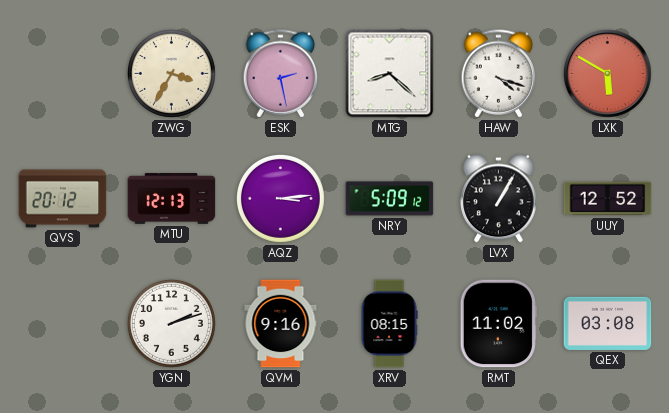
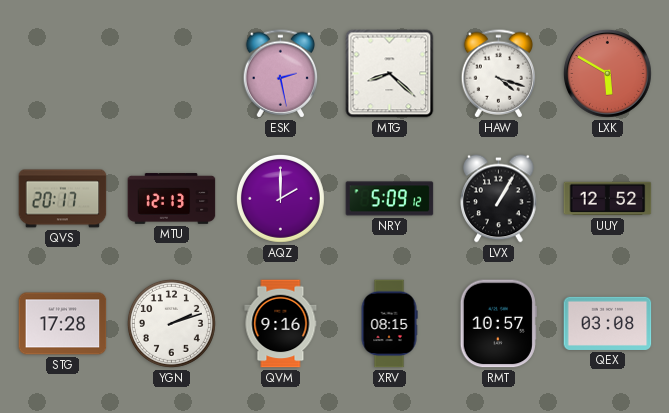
ZWG: 3:35 -> none (171, 73)
QVS: 20:12 -> 20:17 (63, 199)
AQZ: 3:14 -> 2:00 (280, 198)
STG: none -> 17:28 (63, 324)
RMT: 11:02 -> 10:57 (498, 324)
